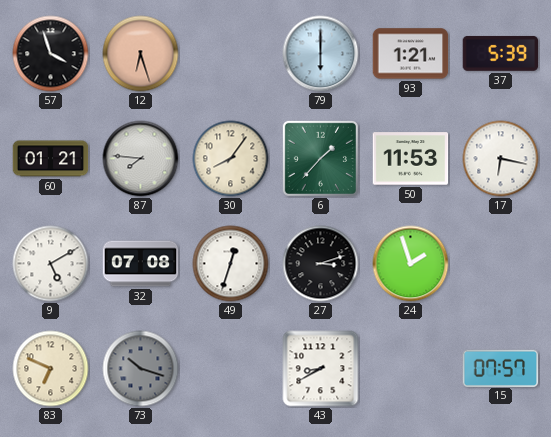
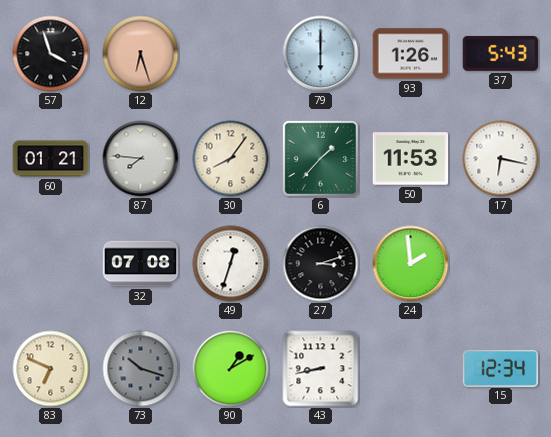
93: 1:21 -> 1:26 (411, 54)
37: 5:39 -> 5:43 (501, 53)
9: 5:10 -> none (51, 264)
24: 1:57 -> 1:59 (411, 264)
90: none -> 1:10 (231, 369)
43: 8:40 -> 8:43 (321, 369)
15: 07:57 -> 12:34 (501, 368)
